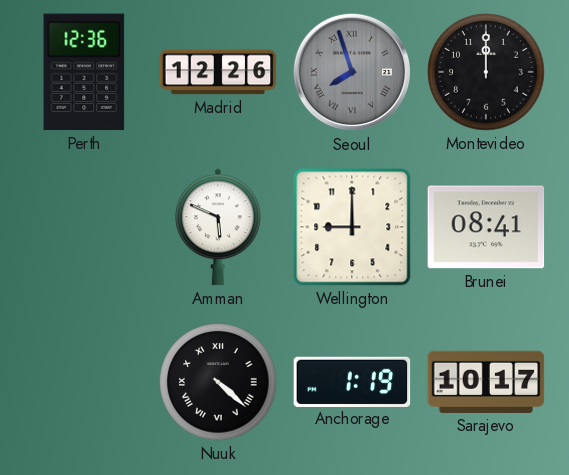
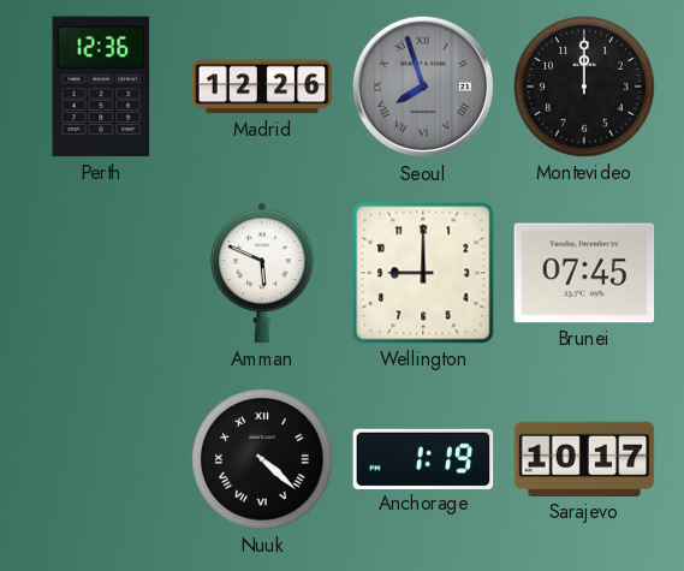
Brunei: 08:41 -> 07:45 (584, 273)
